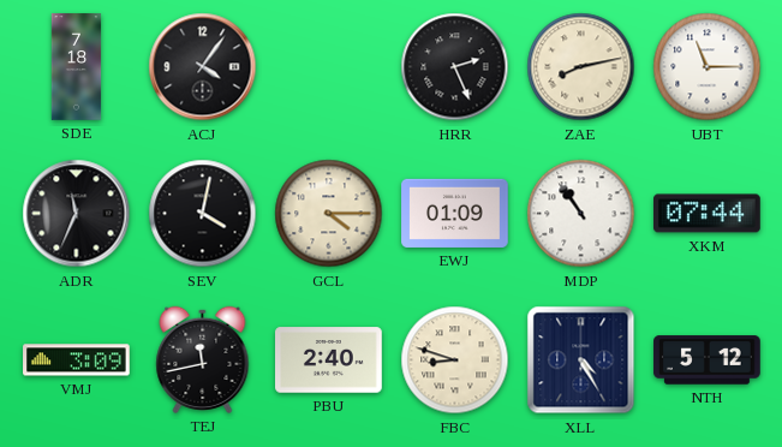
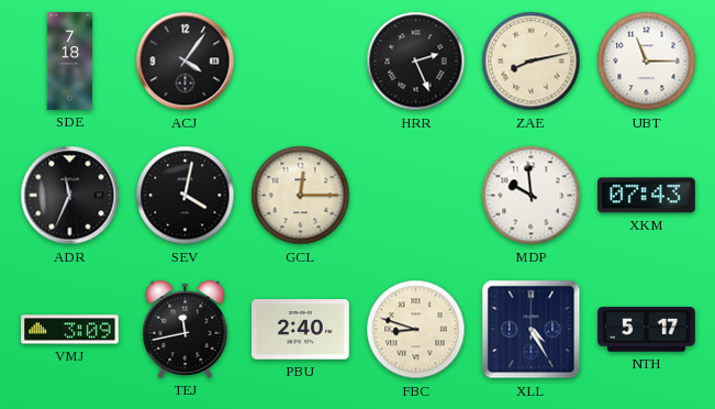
GCL: 4:15 -> 12:15 (301, 196)
EWJ: 01:09 -> none (455, 213)
MDP: 10:54 -> 9:59 (532, 196)
XKM: 07:44 -> 07:43 (647, 196)
NTH: 5:12 -> 5:17 (647, 330)
